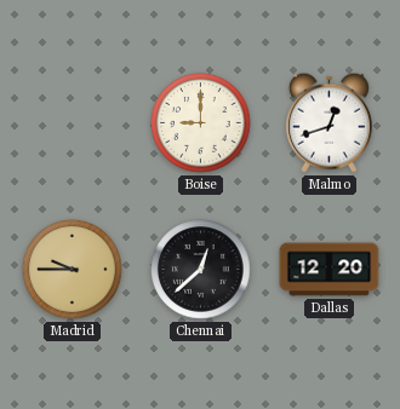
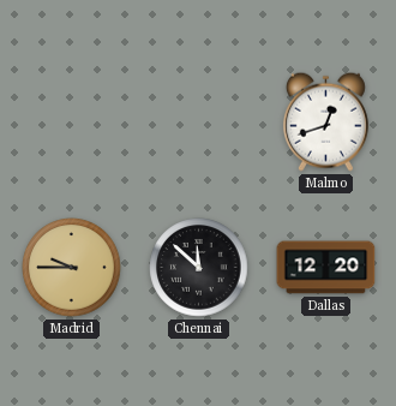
Boise: 9:00 -> none (201, 123)
Chennai: 12:38 -> 11:52 (199, 268)
